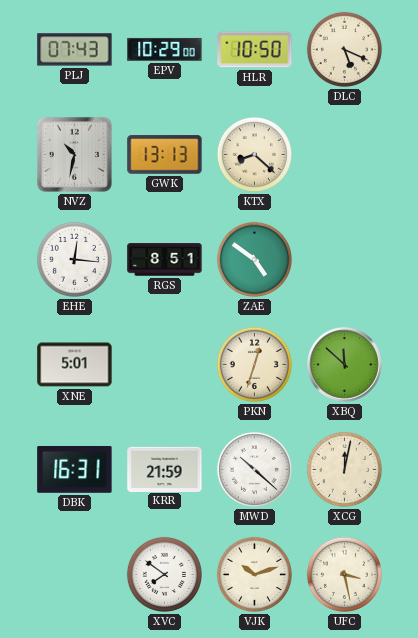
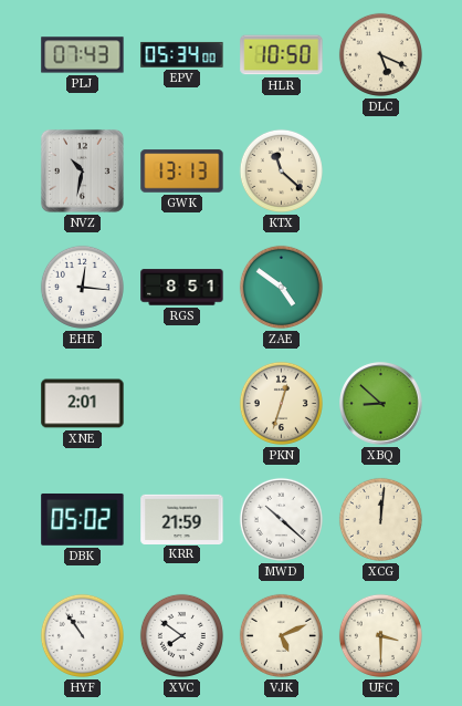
EPV: 10:29 -> 05:34 (182, 54)
KTX: 8:22 -> 11:22 (281, 170)
XNE: 5:01 -> 2:01 (83, 404)
XBQ: 11:52 -> 8:52 (381, 404)
DBK: 16:31 -> 05:02 (83, 519)
XCG: 12:02 -> 12:01 (380, 519)
HYF: none -> 10:54 (82, 635)
VJK: 10:12 -> 5:11 (281, 635)
UFC: 3:28 -> 3:30 (380, 635)
